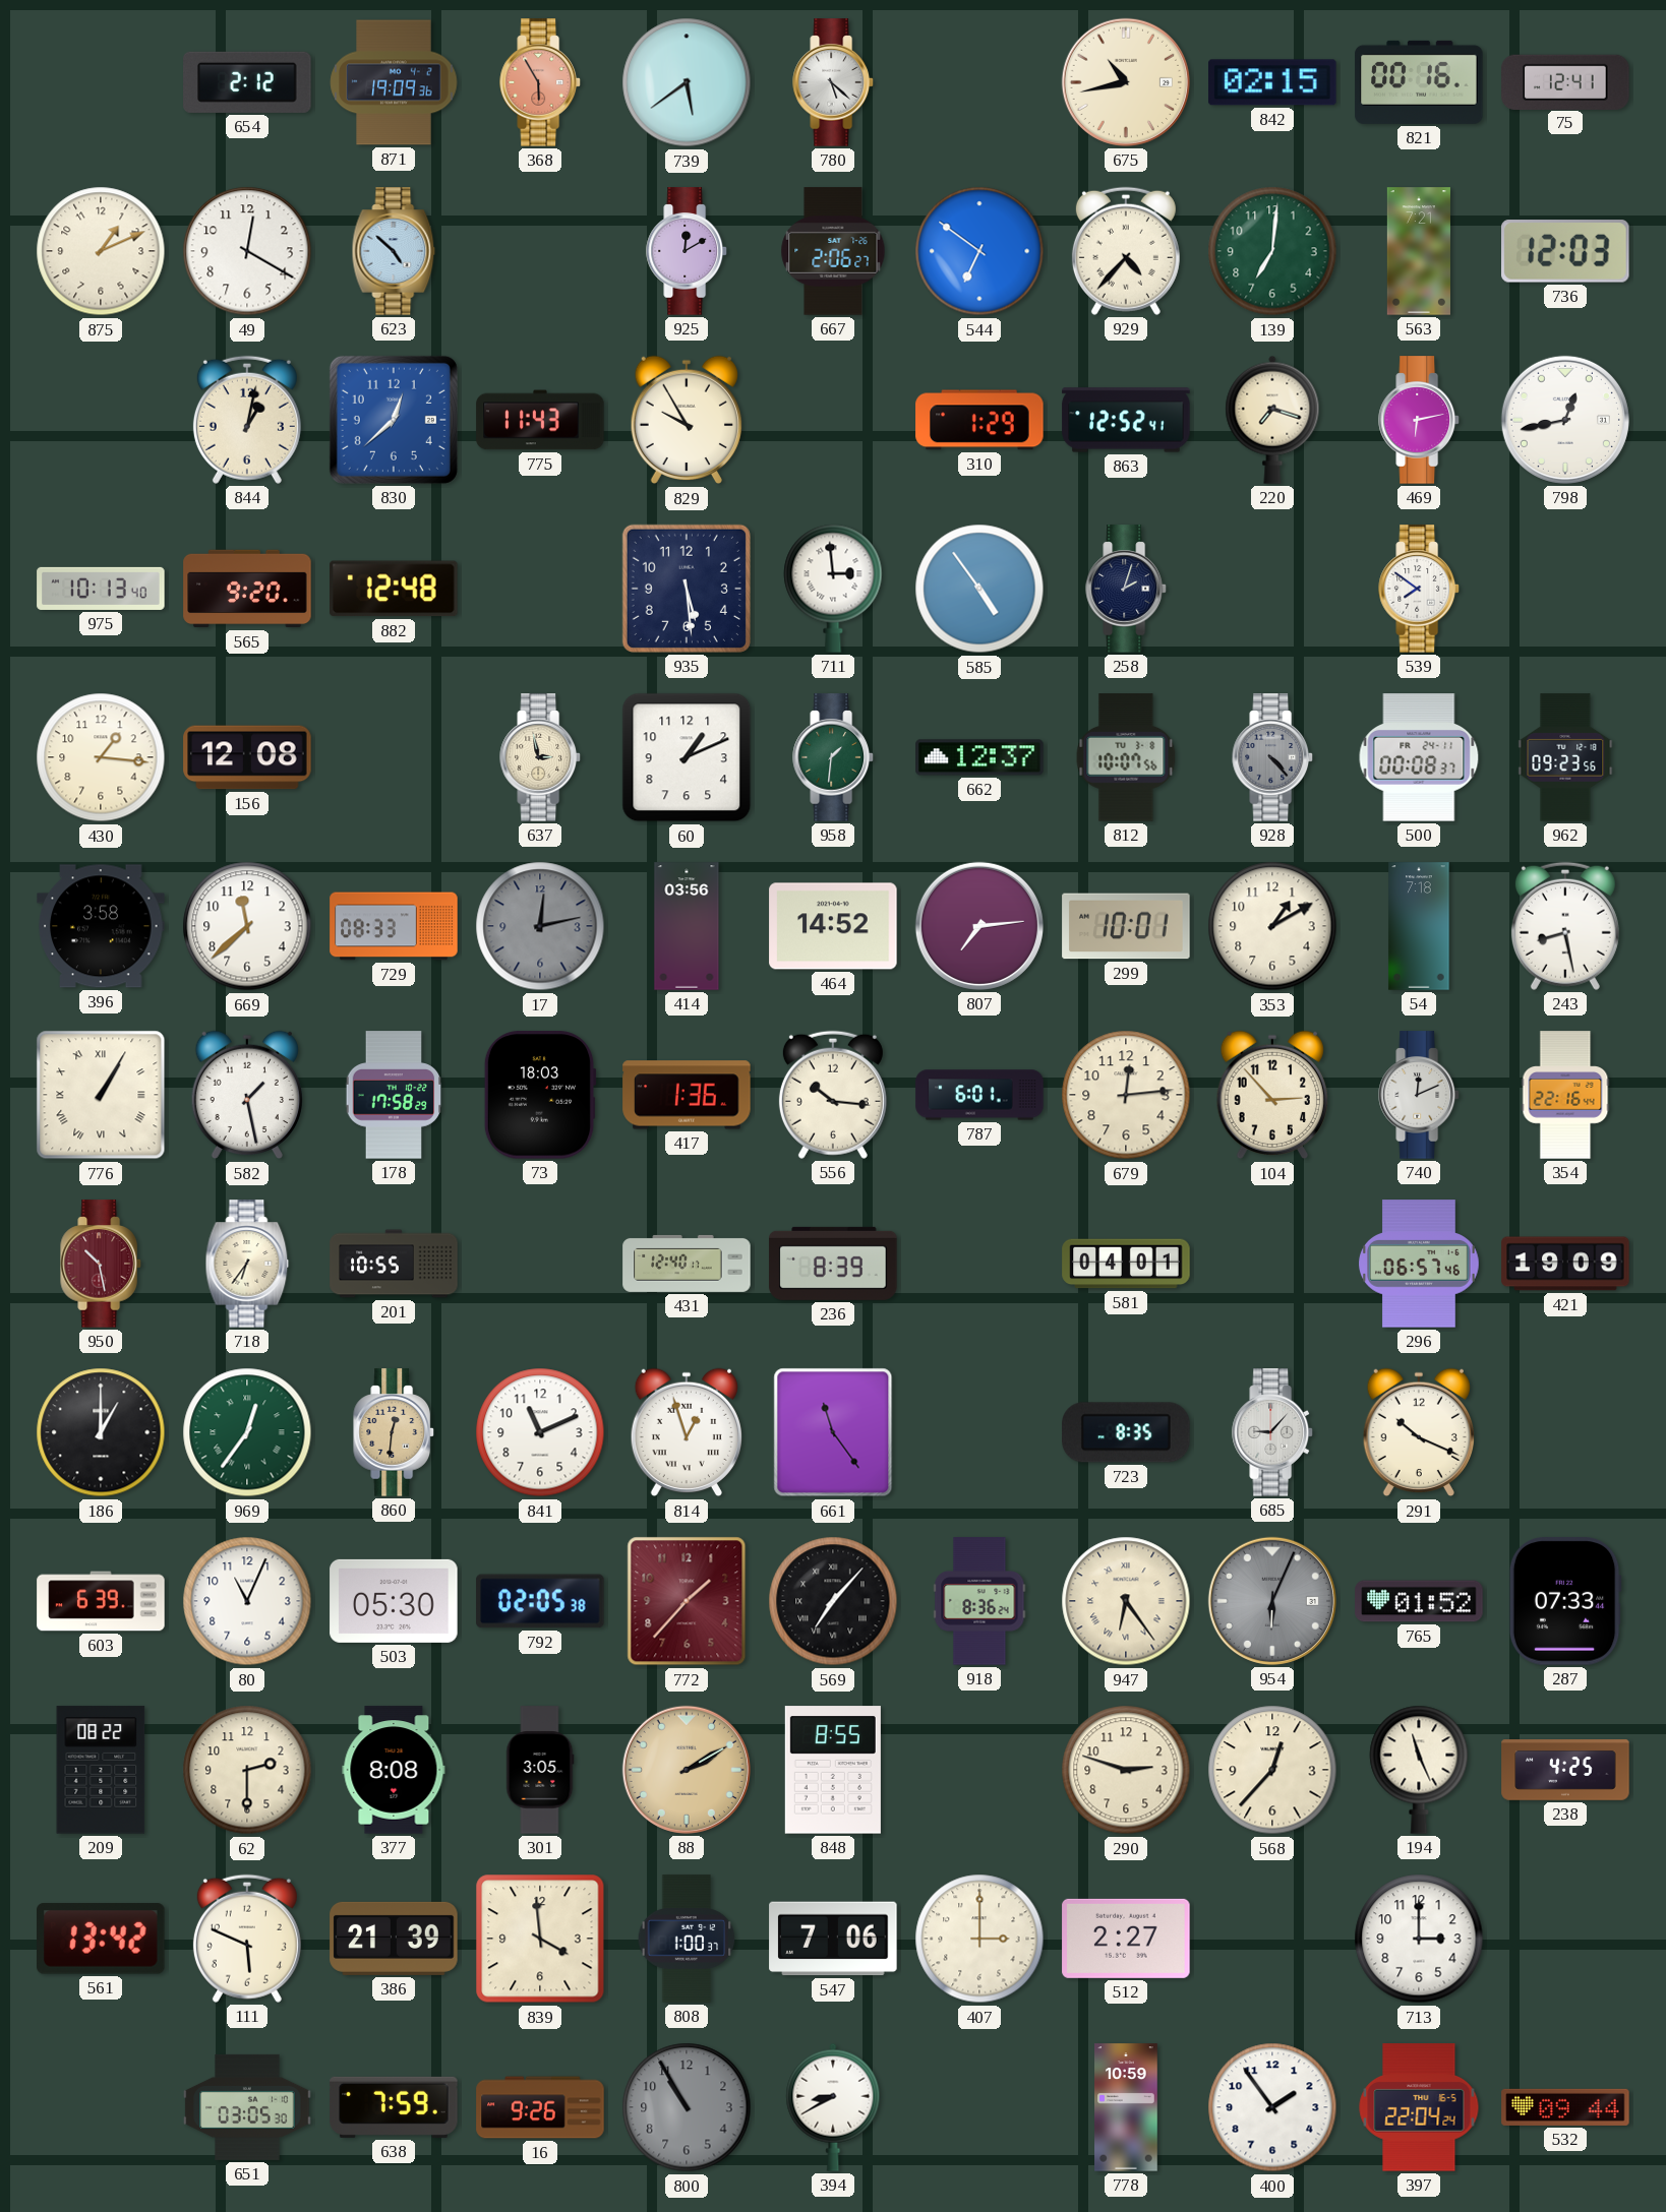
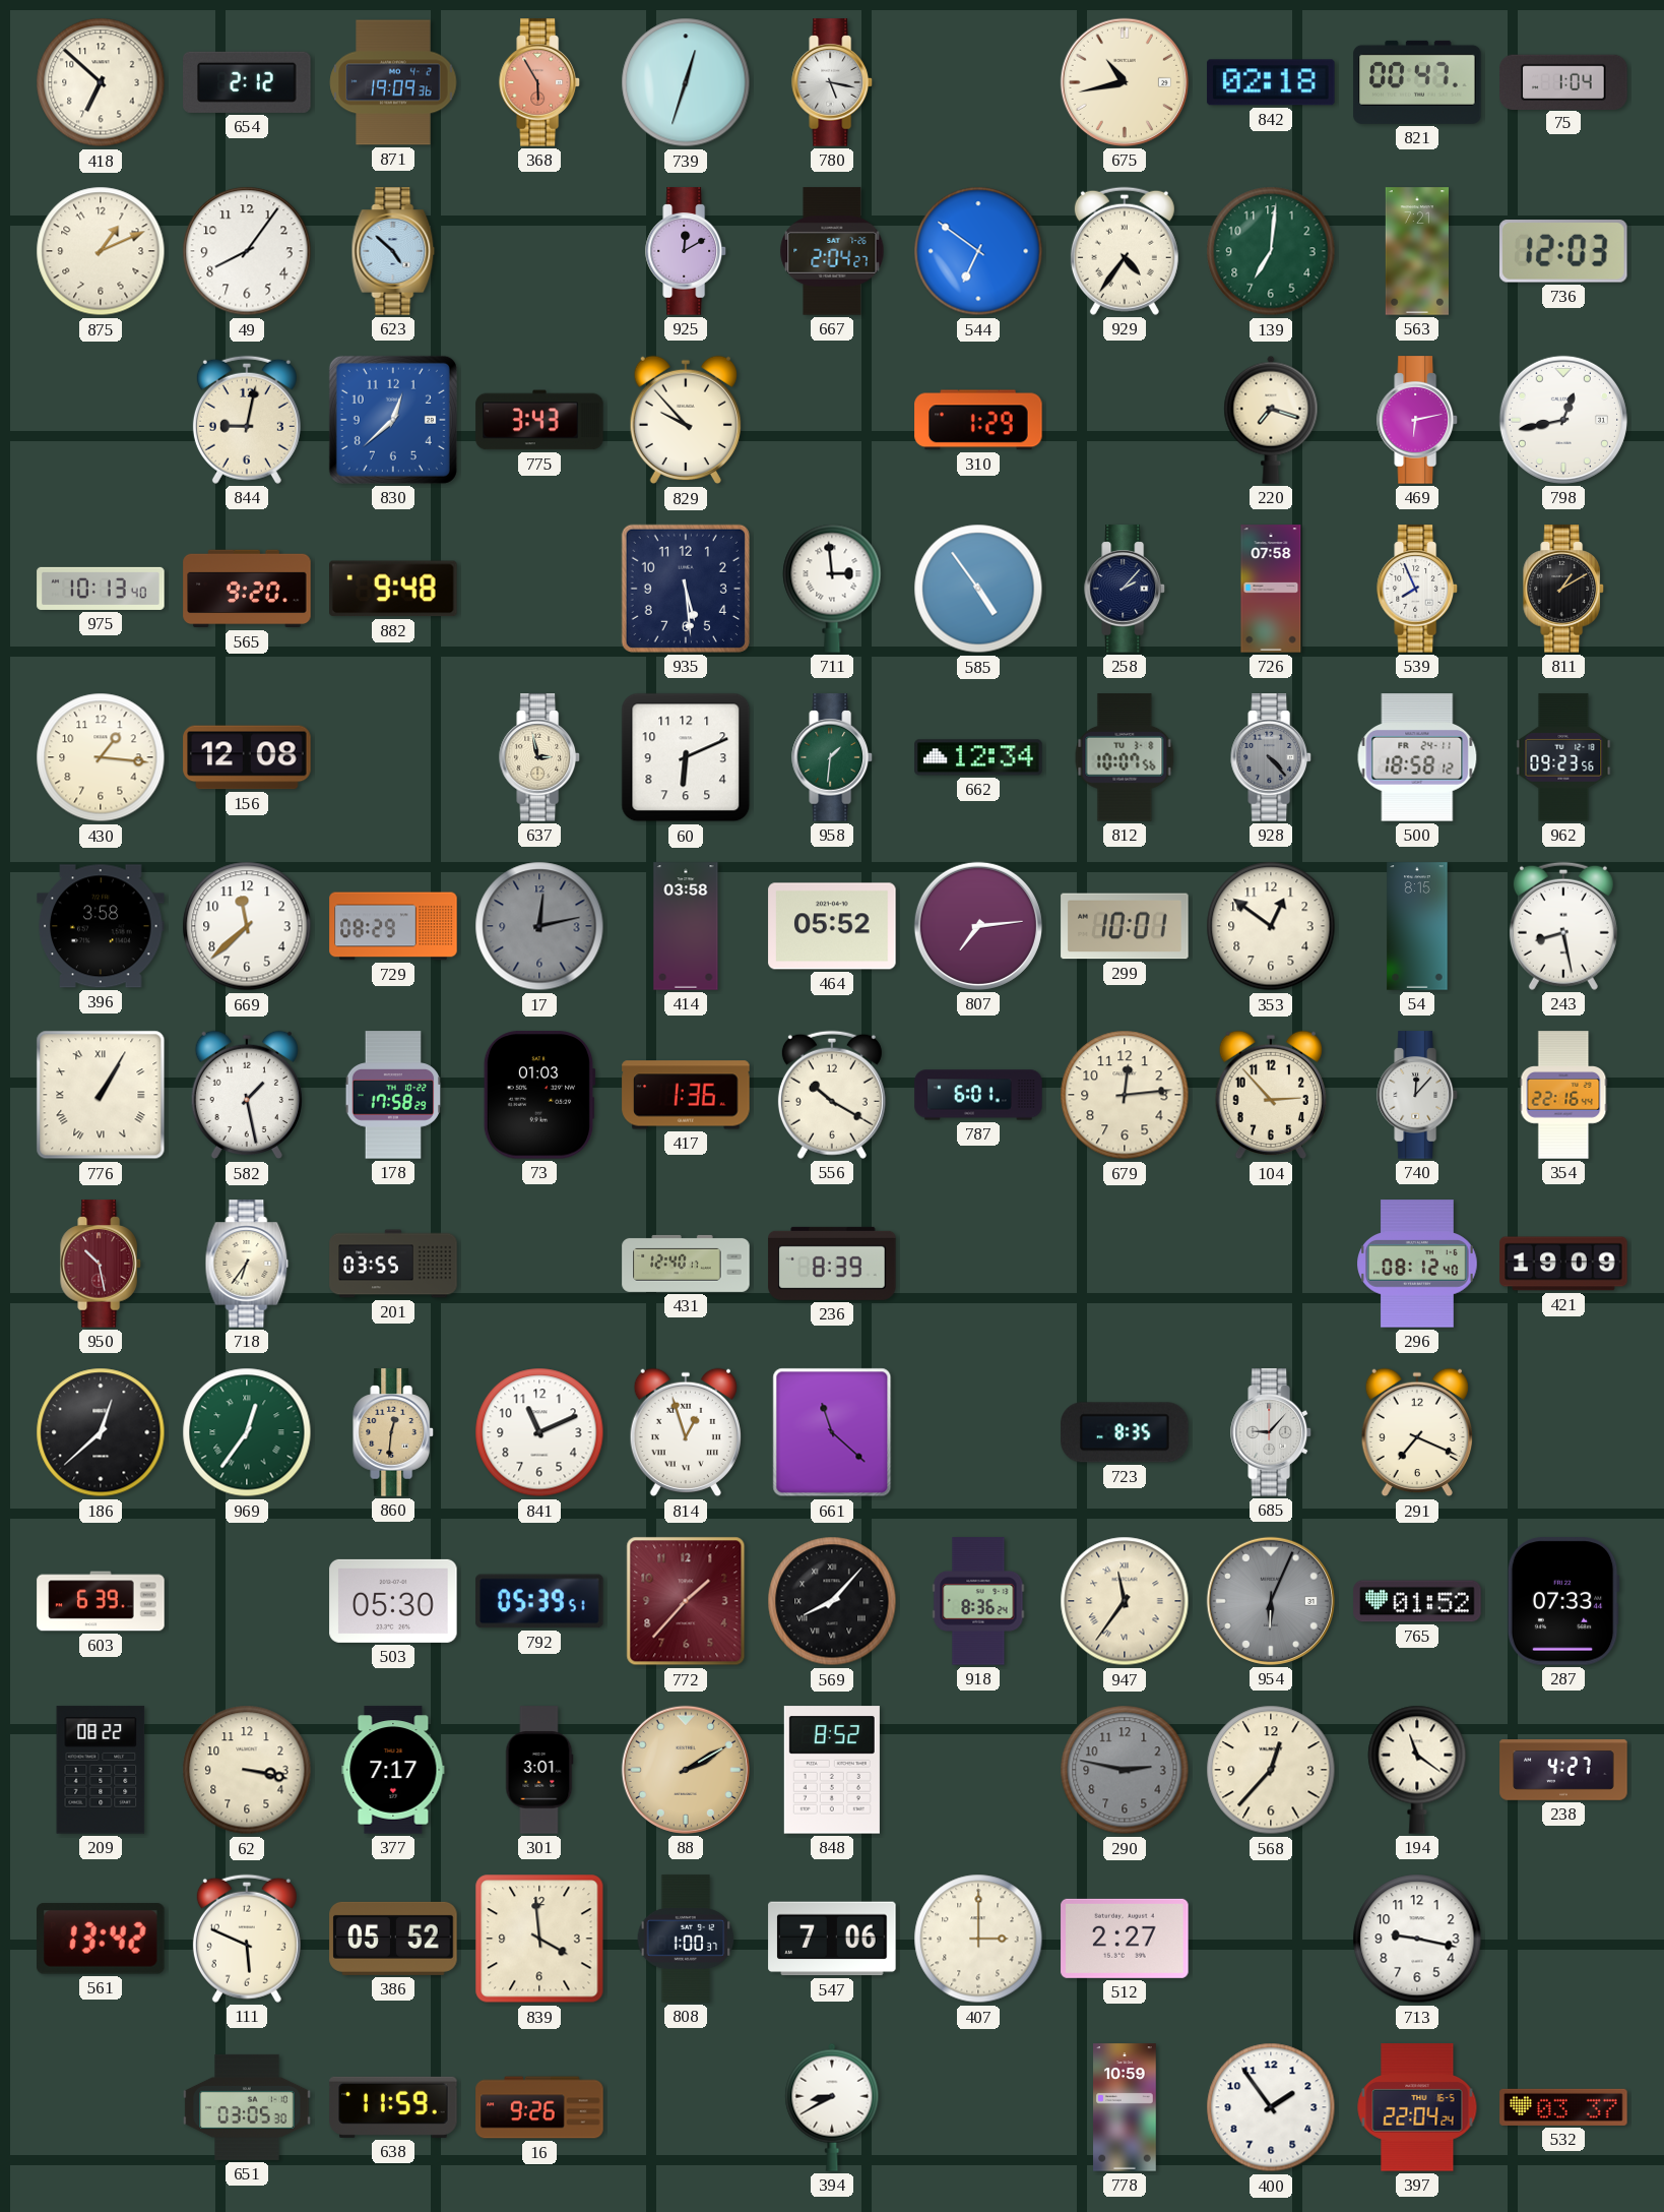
418: none -> 6:52 (101, 82)
739: 5:39 -> 12:33 (686, 82)
780: 5:22 -> 5:17 (832, 82)
842: 02:15 -> 02:18 (1271, 82)
821: 00:16 -> 00:47 (1417, 82)
75: 12:41 -> 1:04 (1563, 81)
49: 12:20 -> 8:06 (247, 251)
667: 2:06 -> 2:04 (832, 251)
929: 4:37 -> 4:36 (1125, 251)
844: 1:02 -> 9:02 (247, 420)
775: 11:43 -> 3:43 (539, 420)
829: 9:55 -> 9:53 (686, 420)
863: 12:52 -> none (1126, 420)
882: 12:48 -> 9:48 (394, 589)
258: 2:03 -> 2:07 (1125, 589)
726: none -> 07:58 (1271, 589)
539: 7:51 -> 7:56 (1417, 589)
811: none -> 1:10 (1563, 589)
60: 1:11 -> 6:11 (686, 757)
662: 12:37 -> 12:34 (978, 757)
500: 00:08 -> 18:58 (1417, 757)
729: 08:33 -> 08:29 (393, 926)
414: 03:56 -> 03:58 (686, 926)
464: 14:52 -> 05:52 (832, 926)
353: 1:10 -> 12:51 (1271, 926)
54: 7:18 -> 8:15 (1417, 926)
73: 18:03 -> 01:03 (539, 1095)
556: 10:16 -> 10:20 (832, 1095)
740: 12:11 -> 12:07 (1417, 1095)
201: 10:55 -> 03:55 (393, 1264)
581: 04:01 -> none (1126, 1264)
296: 06:57 -> 08:12 (1417, 1264)
186: 1:00 -> 12:38 (101, 1432)
661: 11:24 -> 11:22 (832, 1432)
291: 10:19 -> 7:19 (1417, 1432)
80: 11:04 -> none (247, 1601)
792: 02:05 -> 05:39 (539, 1601)
569: 7:07 -> 8:07 (832, 1601)
947: 6:24 -> 11:36 (1125, 1601)
62: 2:30 -> 3:17 (247, 1770)
377: 8:08 -> 7:17 (393, 1770)
301: 3:05 -> 3:01 (539, 1770)
848: 8:55 -> 8:52 (832, 1770)
290: 2:48 -> 2:47 (1125, 1770)
290 dial: cream -> grey (1125, 1770)
194: 11:26 -> 11:21 (1417, 1770)
238: 4:25 -> 4:27 (1563, 1770)
386: 21:39 -> 05:52 (393, 1939)
713: 3:00 -> 9:17 (1417, 1939)
638: 7:59 -> 11:59 (393, 2107)
800: 10:55 -> none (687, 2107)
532: 09:44 -> 03:37 (1563, 2107)
